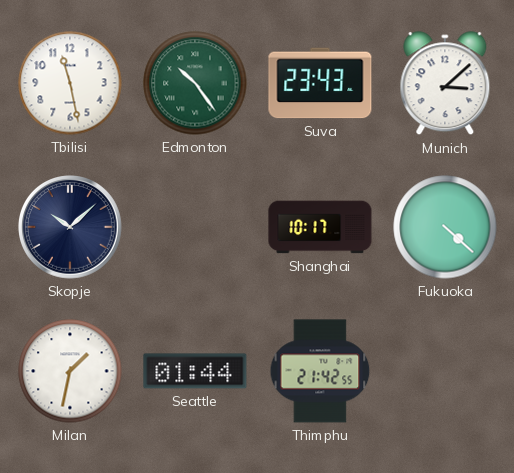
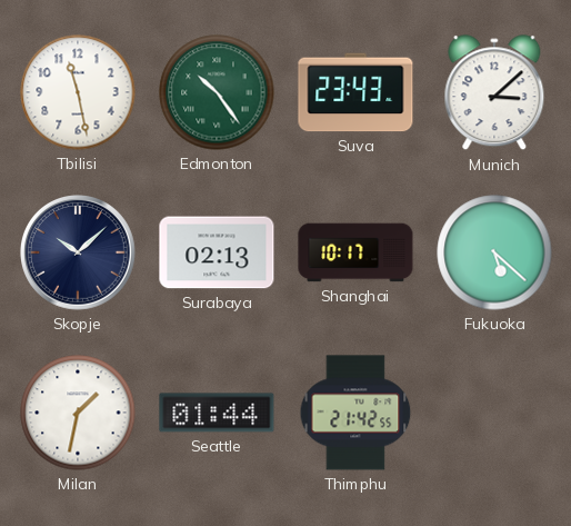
Surabaya: none -> 02:13 (217, 252)
Fukuoka: 4:22 -> 5:22 (494, 252)
